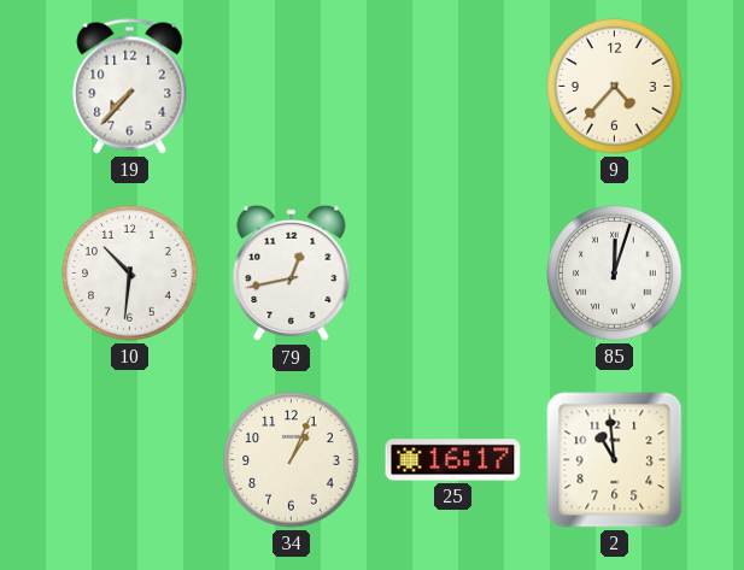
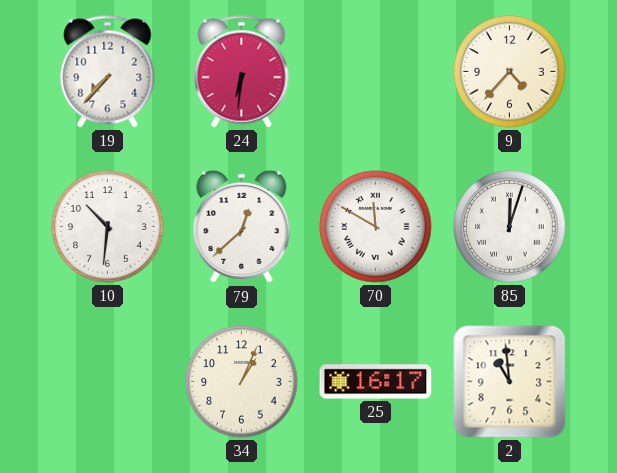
24: none -> 6:31 (242, 72)
79: 12:43 -> 12:38 (242, 227)
70: none -> 11:50 (376, 227)
